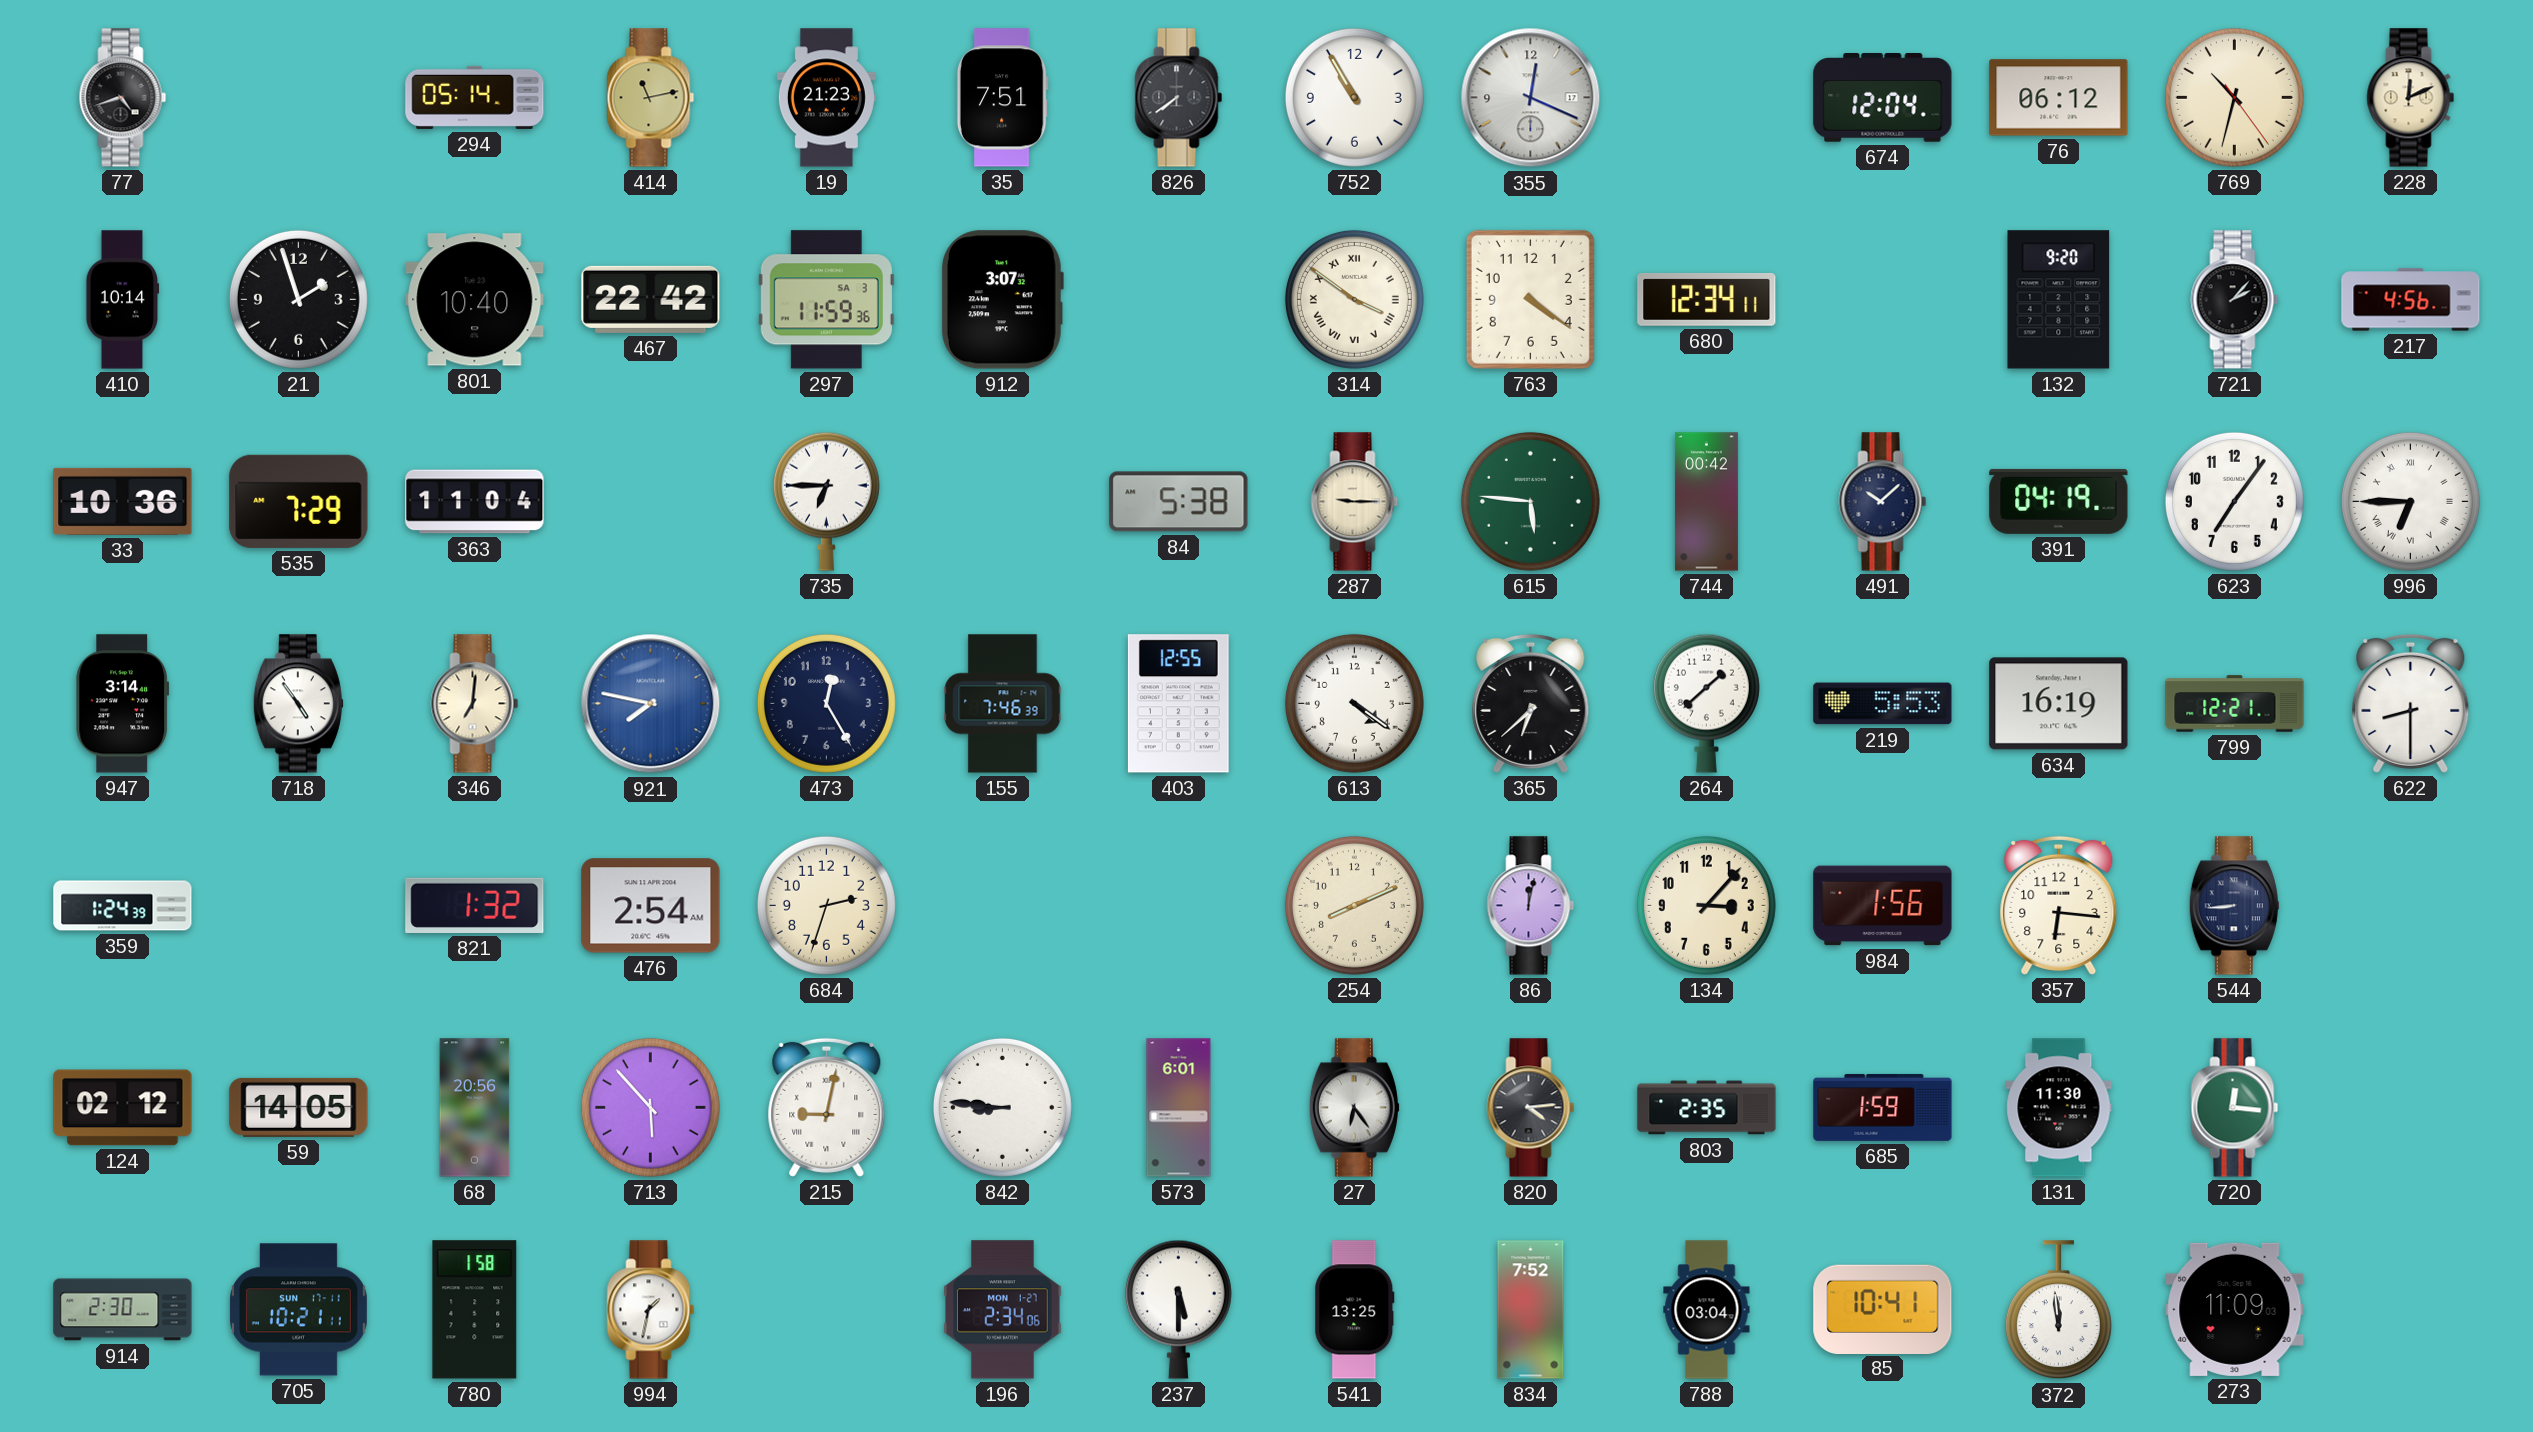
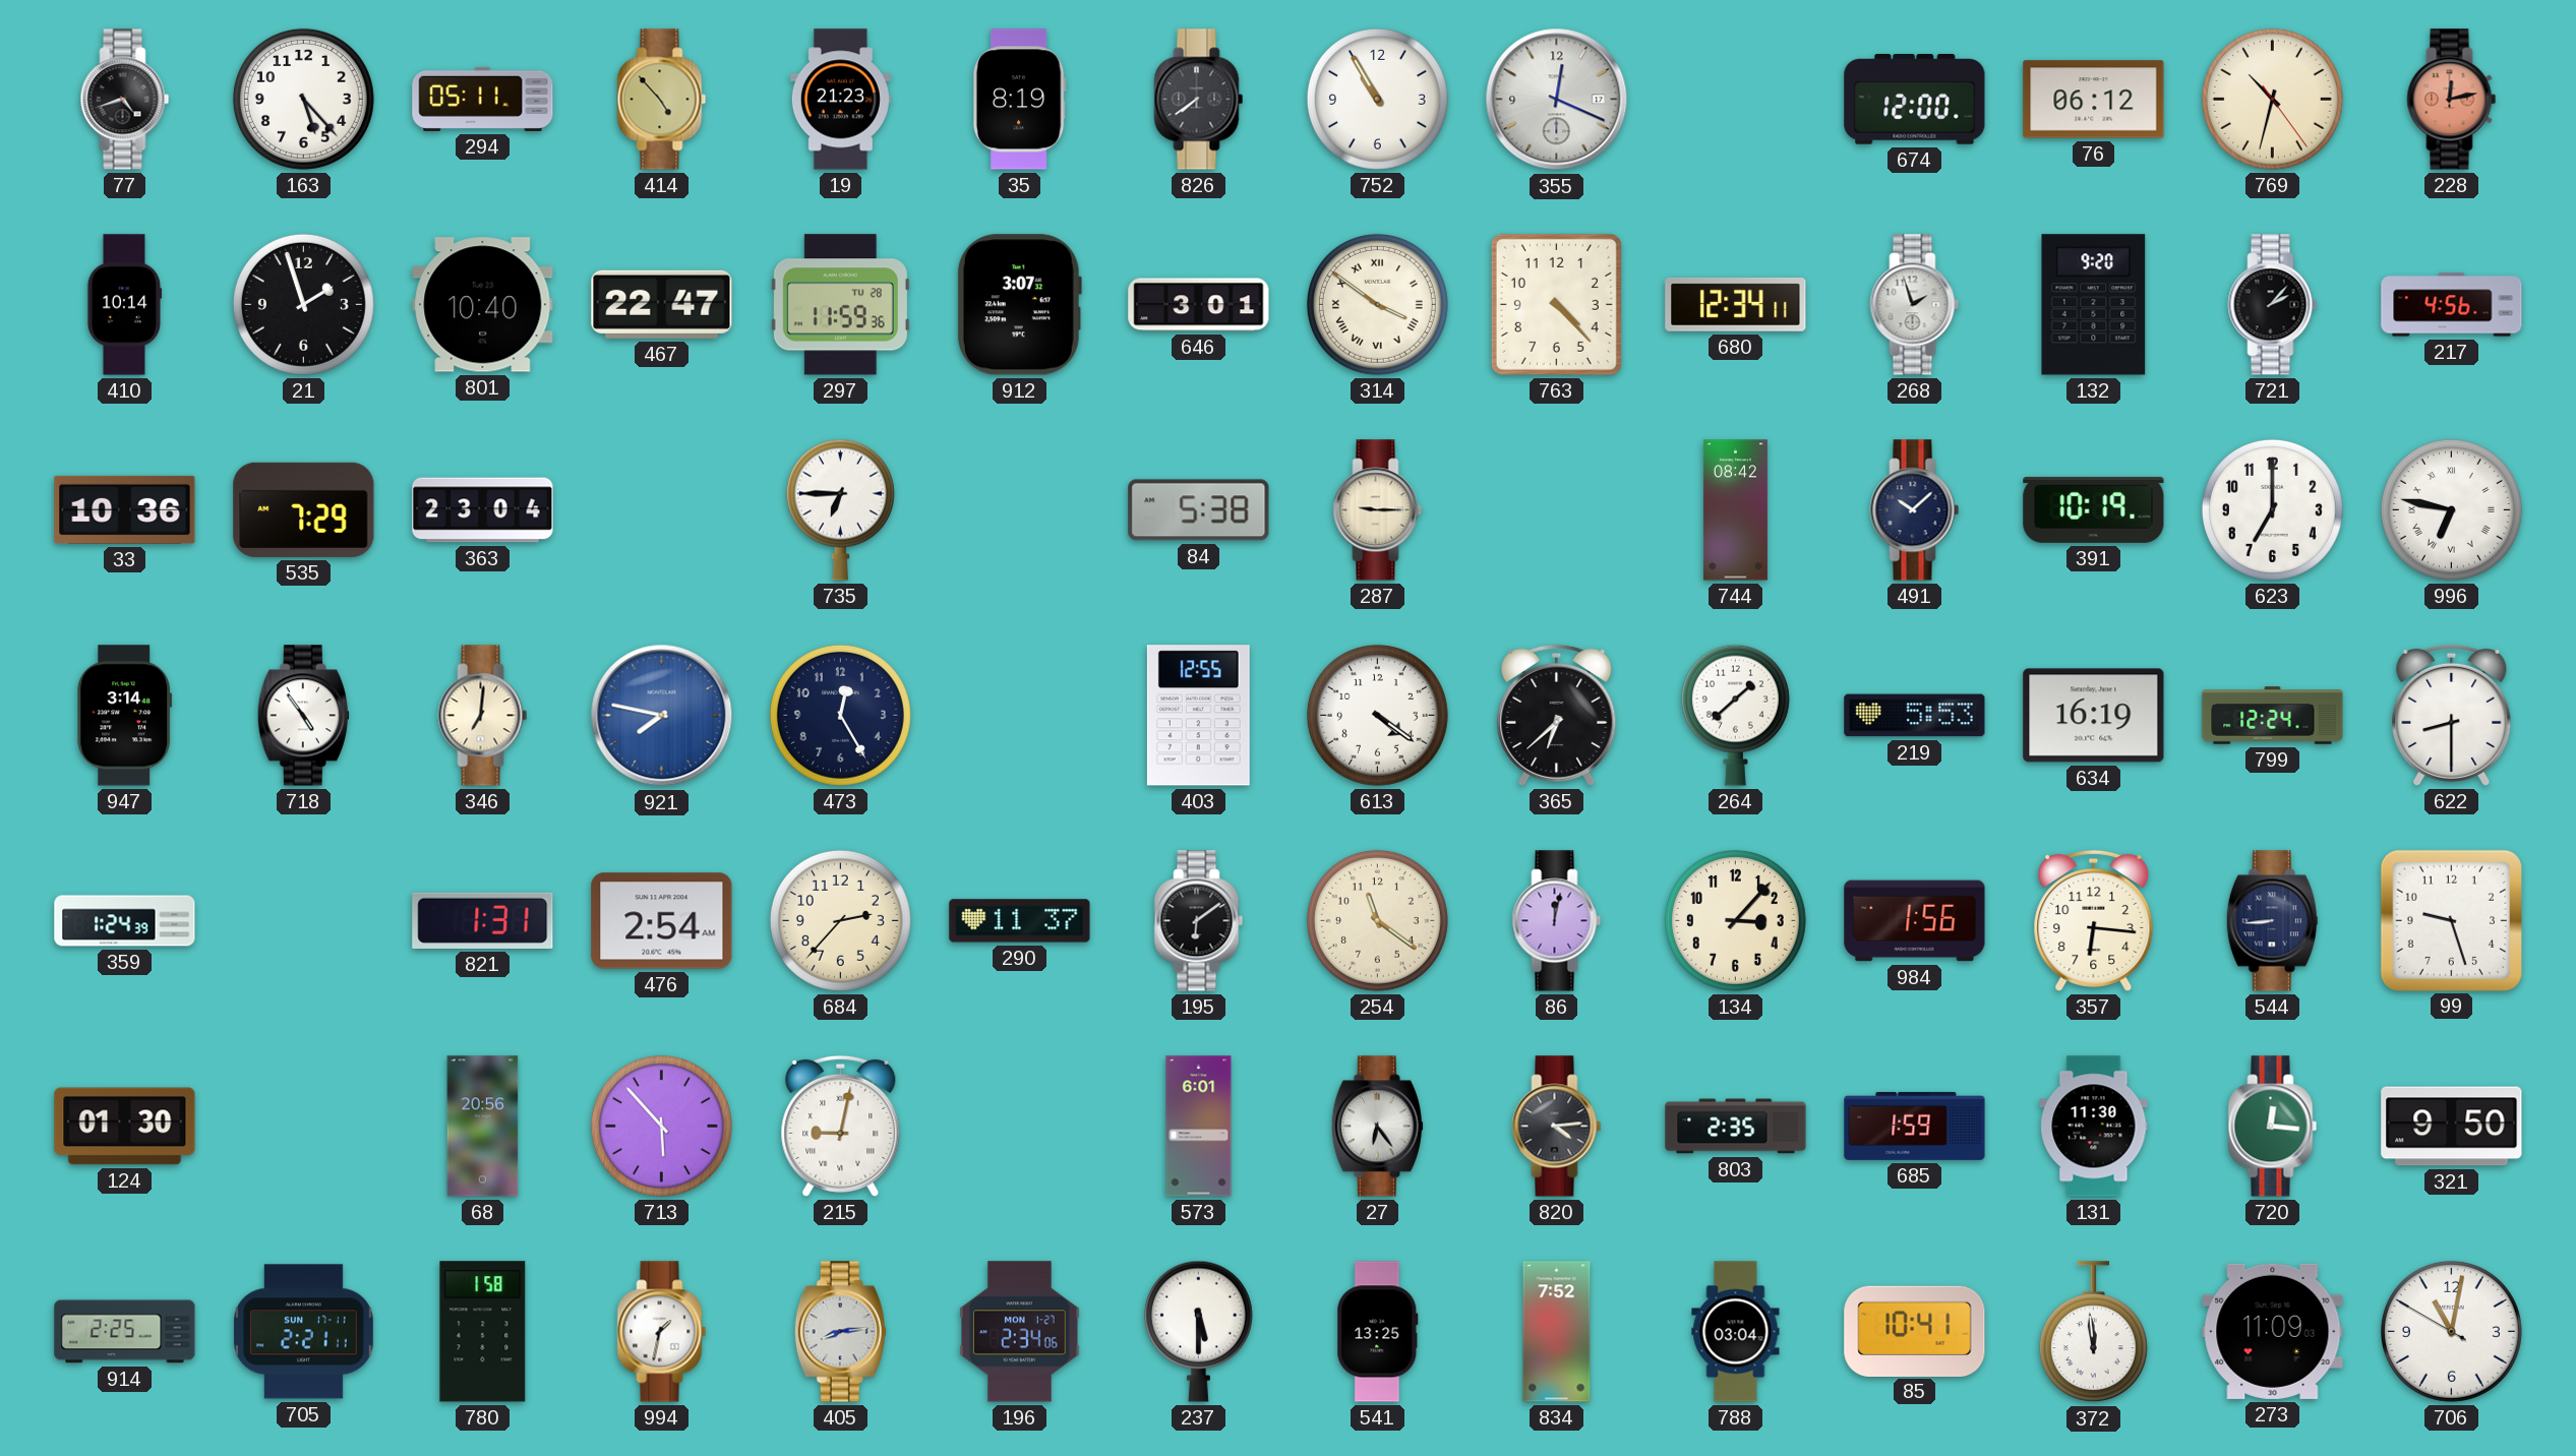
163: none -> 5:23 (303, 99)
294: 05:14 -> 05:11 (483, 99)
414: 11:13 -> 4:53 (662, 100)
35: 7:51 -> 8:19 (1019, 100)
674: 12:04 -> 12:00 (1915, 100)
228: 12:11 -> 12:13 (2452, 100)
228 dial: cream -> salmon (2452, 100)
467: 22:42 -> 22:47 (662, 304)
297 date: SA 3 -> TU 28 (840, 305)
646: none -> 3:01 (1199, 305)
763: 4:21 -> 4:23 (1556, 304)
268: none -> 1:57 (1915, 305)
363: 11:04 -> 23:04 (483, 510)
615: 5:46 -> none (1530, 501)
744: 00:42 -> 08:42 (1735, 510)
391: 04:19 -> 10:19 (2094, 509)
623: 7:06 -> 7:00 (2272, 509)
996: 6:45 -> 6:47 (2451, 509)
155: 7:46 -> none (1003, 704)
799: 12:21 -> 12:24 (2273, 716)
821: 1:32 -> 1:31 (483, 920)
684: 2:33 -> 2:37 (840, 920)
290: none -> 11:37 (1020, 921)
195: none -> 6:09 (1199, 921)
254: 8:11 -> 11:21 (1377, 920)
99: none -> 9:27 (2451, 920)
124: 02:12 -> 01:30 (125, 1127)
59: 14:05 -> none (299, 1107)
842: 8:46 -> none (1002, 1107)
321: none -> 9:50 (2452, 1127)
914: 2:30 -> 2:25 (125, 1332)
705: 10:21 -> 2:21 (303, 1332)
405: none -> 8:14 (840, 1332)
706: none -> 11:01 (2451, 1331)
